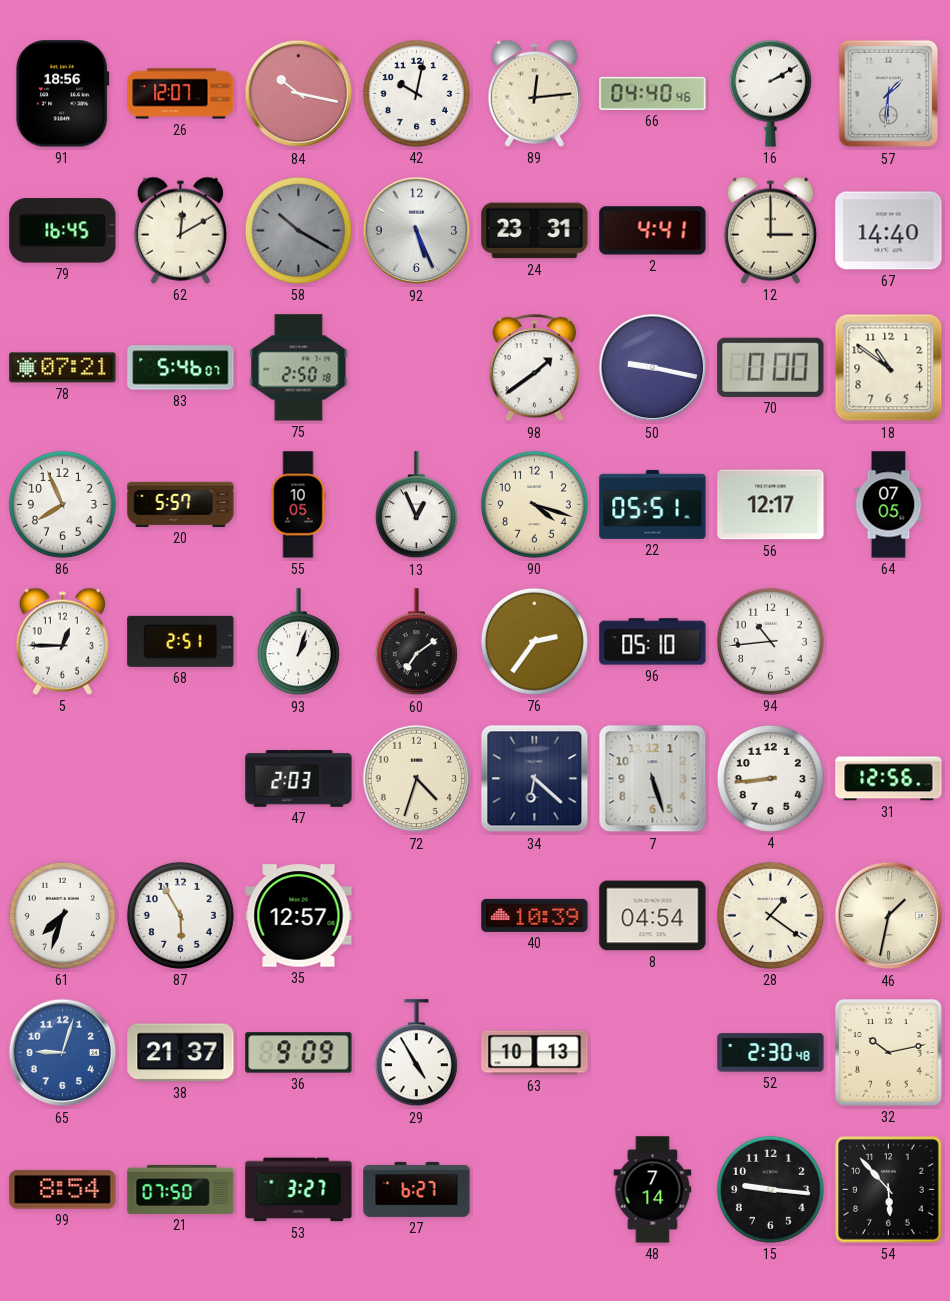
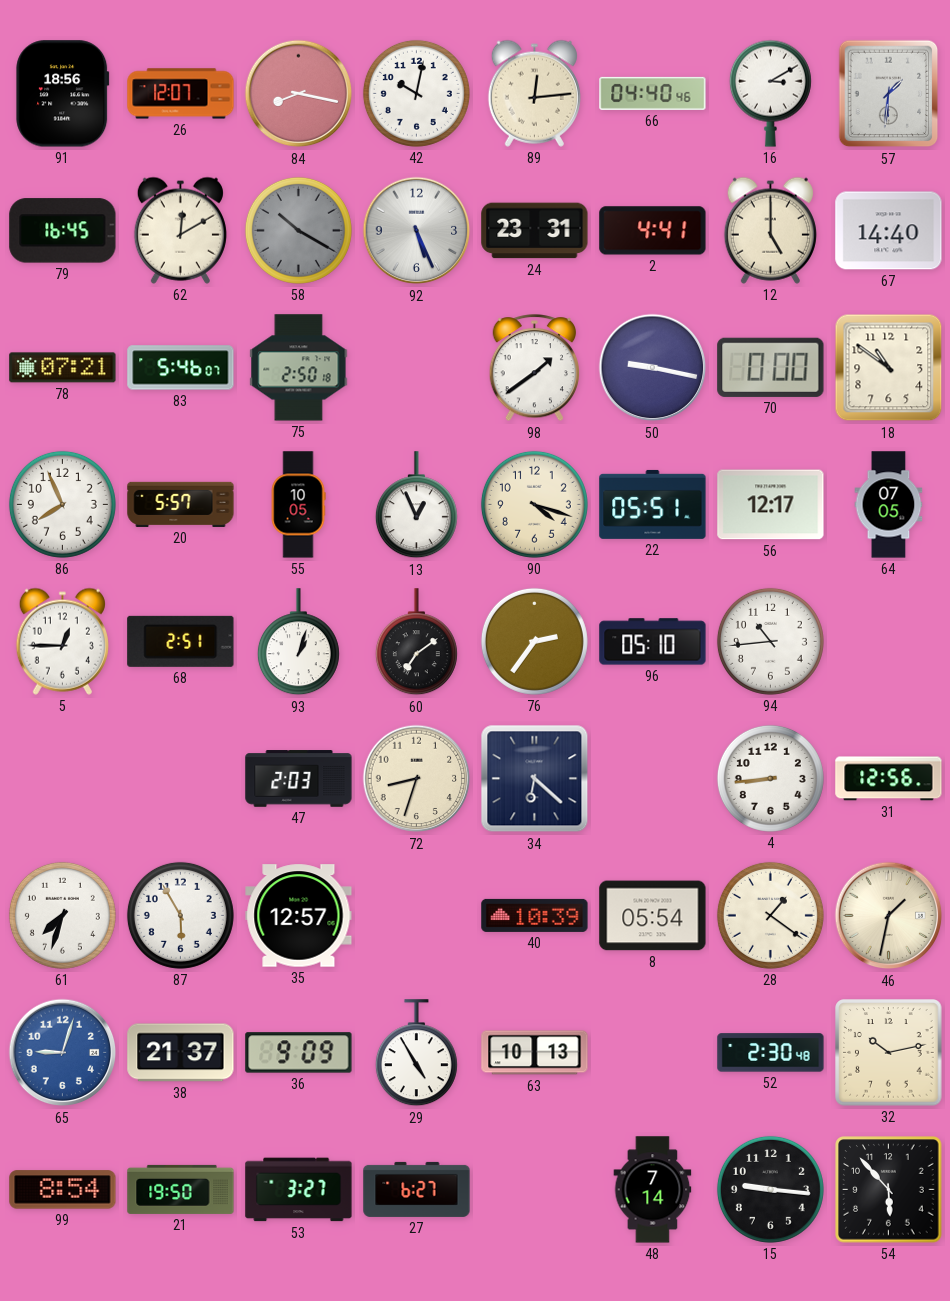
84: 10:17 -> 8:17 (299, 94)
16: 2:10 -> 3:10 (770, 93)
12: 3:00 -> 5:00 (770, 230)
72: 4:33 -> 8:33 (417, 779)
7: 5:27 -> none (653, 779)
8: 04:54 -> 05:54 (653, 916)
21: 07:50 -> 19:50 (181, 1189)
